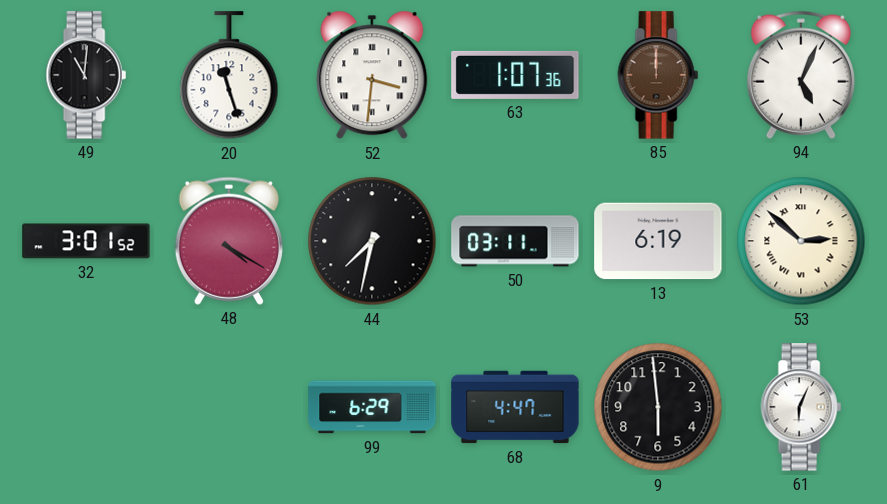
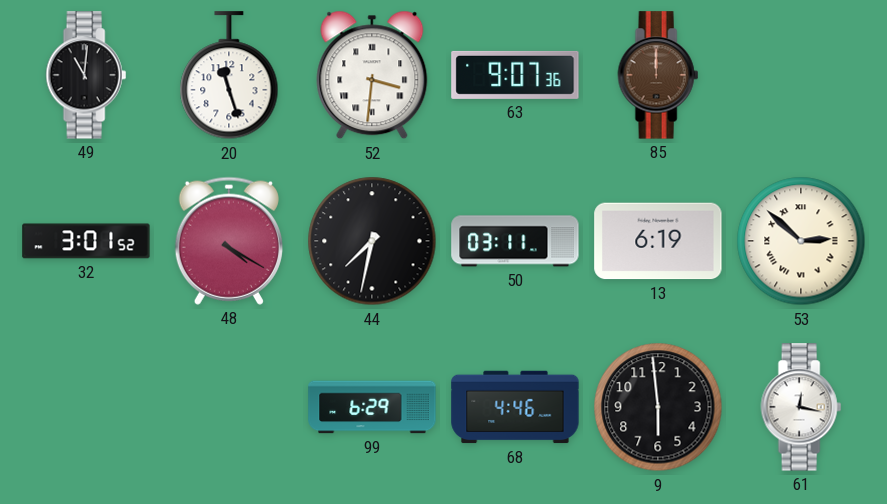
63: 1:07 -> 9:07 (515, 75)
94: 5:04 -> none (801, 75)
68: 4:47 -> 4:46 (515, 407)
61: 6:04 -> 12:17 (801, 407)
